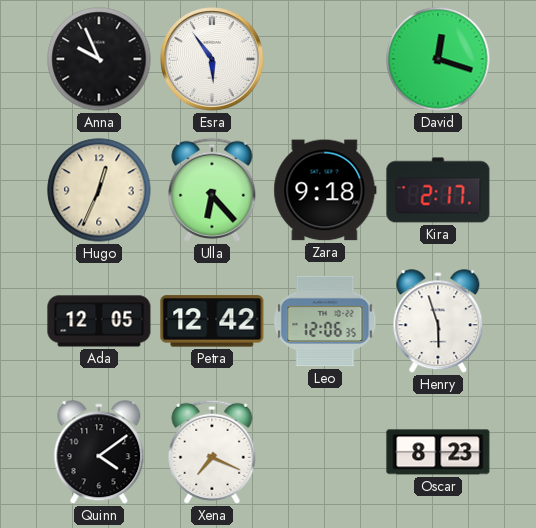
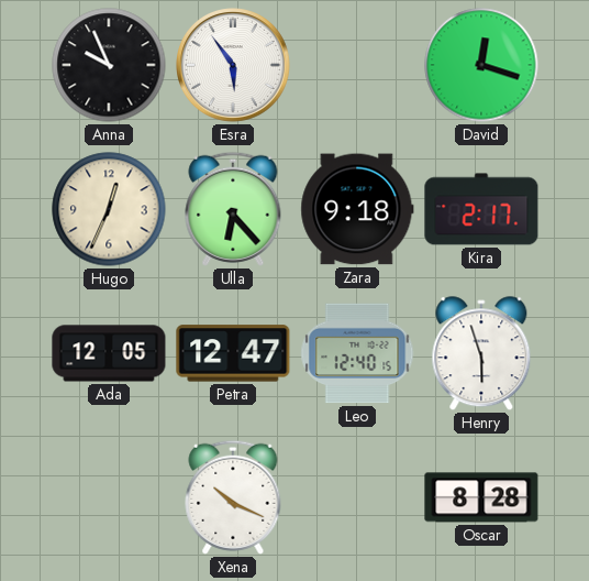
Petra: 12:42 -> 12:47 (233, 353)
Leo: 12:06 -> 12:40 (357, 353)
Quinn: 4:09 -> none (99, 453)
Xena: 7:19 -> 10:19 (233, 497)
Oscar: 8:23 -> 8:28 (481, 497)
